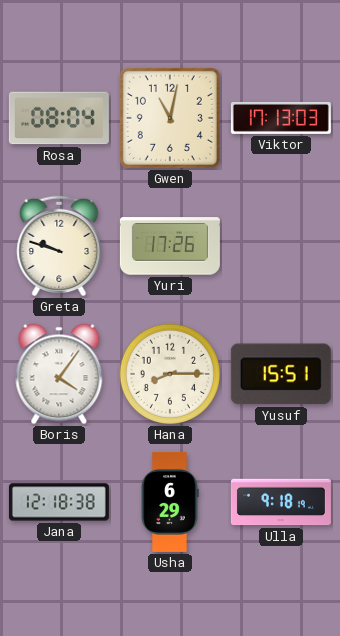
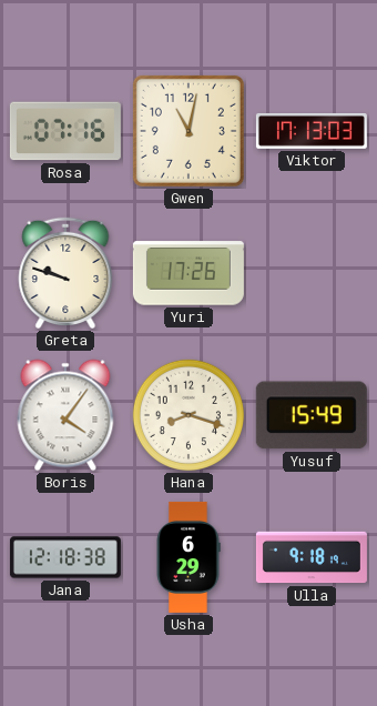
Rosa: 08:04 -> 07:16 (65, 131)
Hana: 8:15 -> 8:18 (188, 415)
Yusuf: 15:51 -> 15:49 (312, 415)
